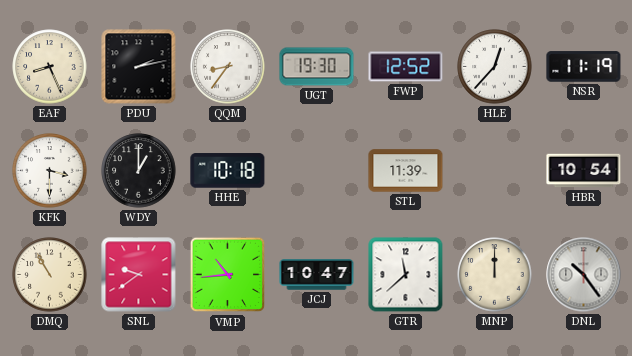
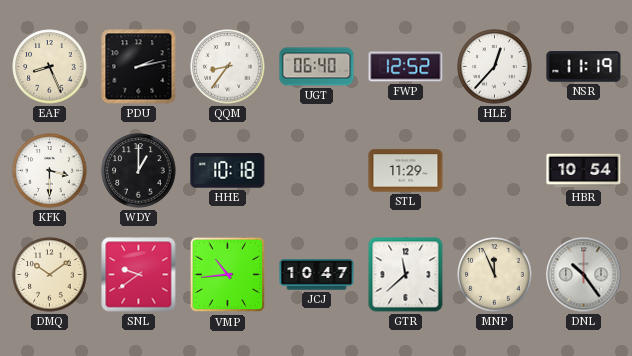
UGT: 19:30 -> 06:40 (317, 67)
STL: 11:39 -> 11:29 (406, 171)
DMQ: 10:55 -> 10:09 (50, 275)
MNP: 12:00 -> 11:56 (495, 275)
